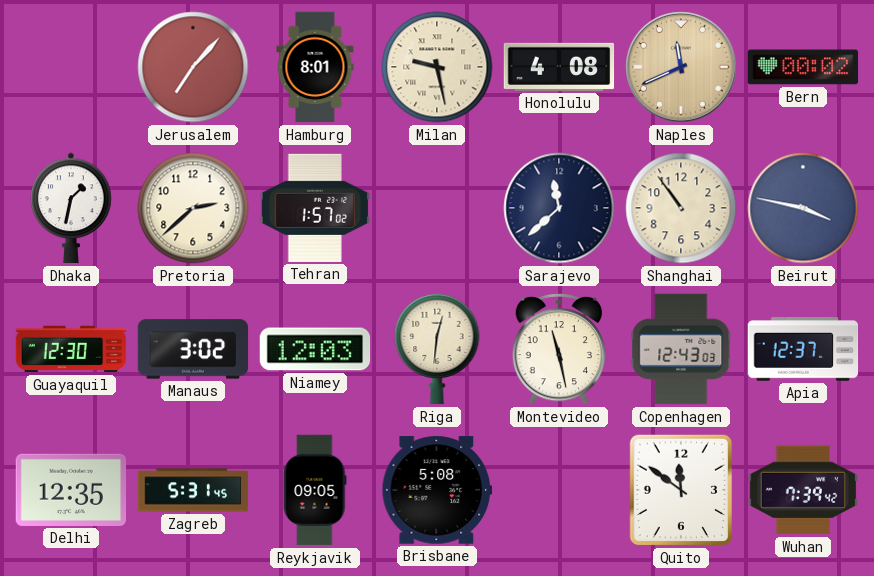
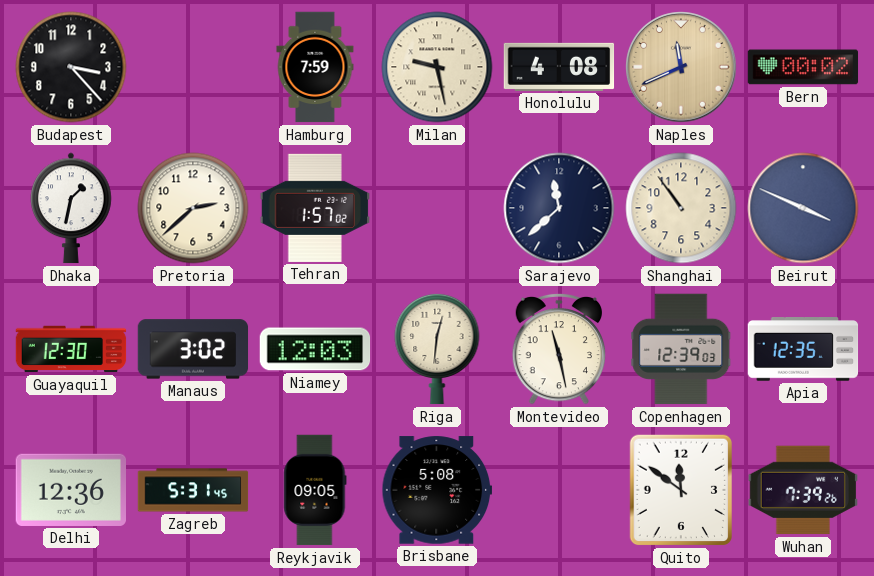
Budapest: none -> 3:23 (71, 67)
Jerusalem: 7:07 -> none (193, 67)
Hamburg: 8:01 -> 7:59 (315, 67)
Beirut: 3:47 -> 3:49 (803, 208)
Copenhagen: 12:43 -> 12:39 (681, 349)
Apia: 12:37 -> 12:35 (803, 350)
Delhi: 12:35 -> 12:36 (70, 490)
Wuhan: 7:39:42 -> 7:39:26 (802, 490)
